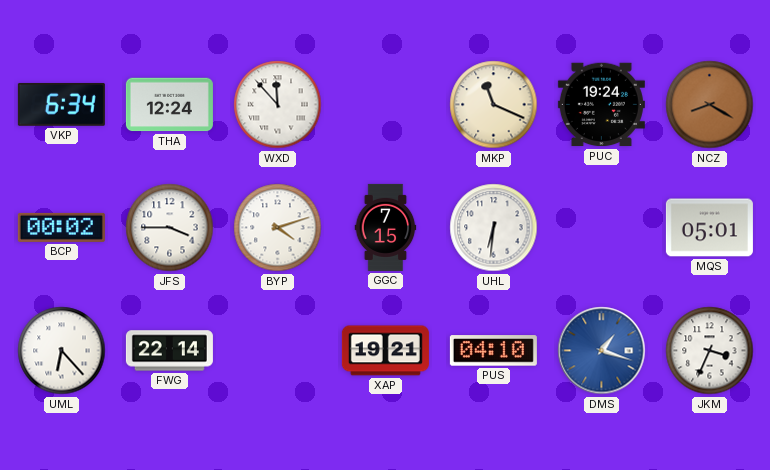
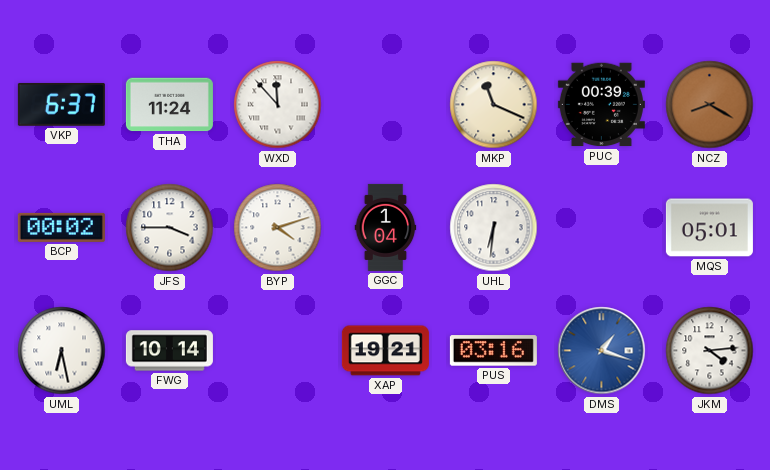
VKP: 6:34 -> 6:37 (61, 105)
THA: 12:24 -> 11:24 (169, 105)
PUC: 19:24 -> 00:39 (601, 105)
GGC: 7:15 -> 1:04 (386, 227)
UML: 6:23 -> 6:28 (62, 351)
FWG: 22:14 -> 10:14 (169, 351)
PUS: 04:10 -> 03:16 (493, 351)
JKM: 3:34 -> 4:14 (710, 351)
